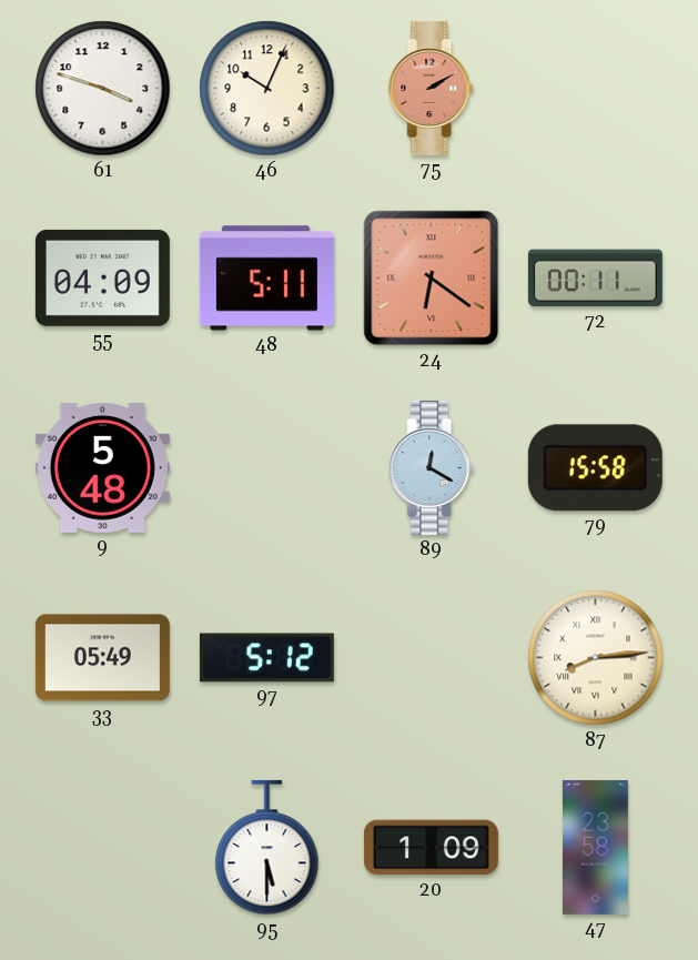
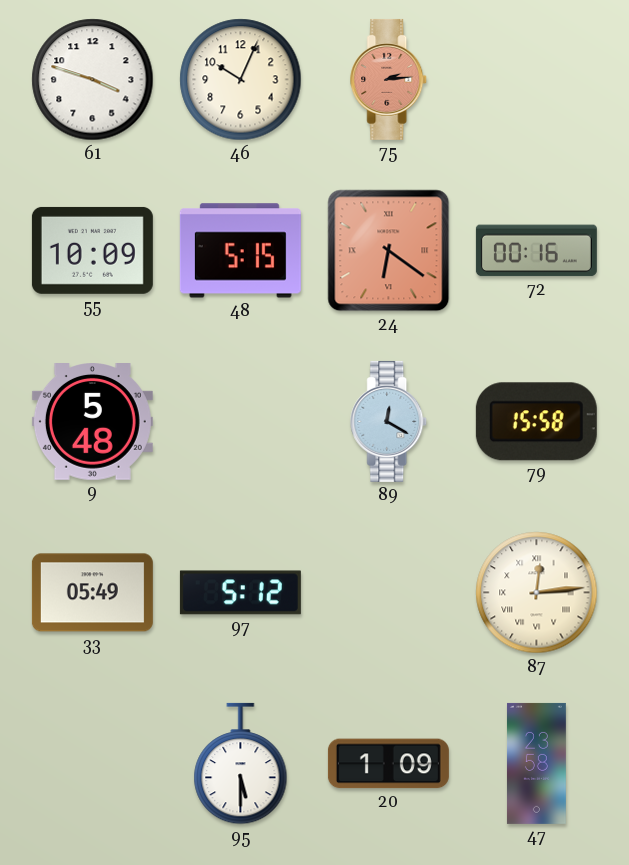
75: 2:10 -> 2:14 (389, 79)
55: 04:09 -> 10:09 (92, 250)
48: 5:11 -> 5:15 (240, 251)
72: 00:11 -> 00:16 (536, 251)
87: 8:14 -> 12:14 (537, 593)
